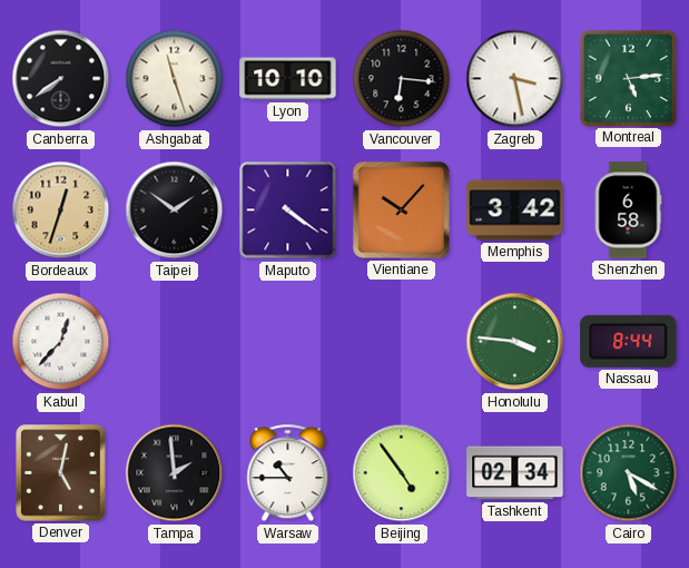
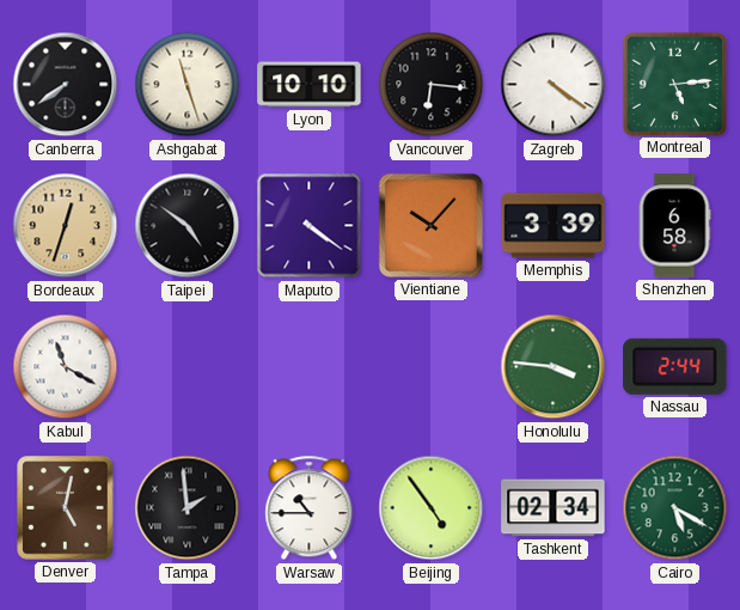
Zagreb: 3:28 -> 4:21 (554, 85)
Taipei: 1:51 -> 4:51 (188, 226)
Memphis: 3:42 -> 3:39 (554, 226)
Kabul: 12:37 -> 11:20 (66, 367)
Nassau: 8:44 -> 2:44 (675, 366)
